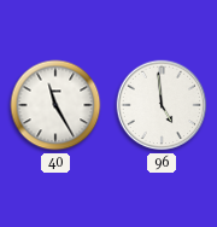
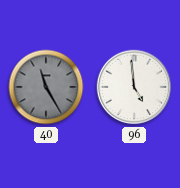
40 dial: white -> grey (46, 87)
